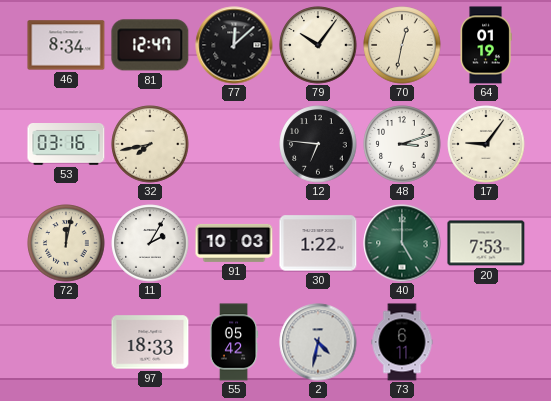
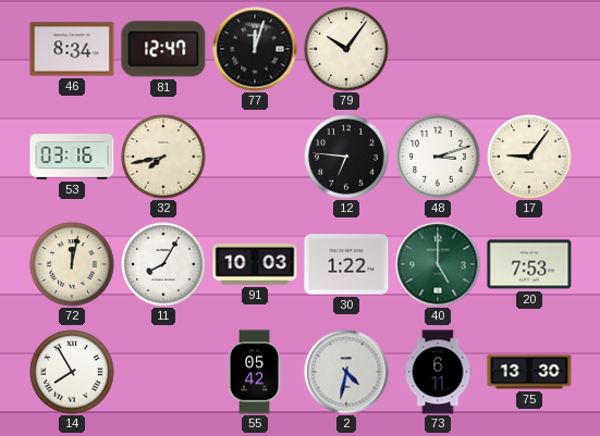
77: 12:08 -> 12:03 (255, 49)
70: 12:32 -> none (402, 45)
64: 01:19 -> none (486, 45)
11: 2:05 -> 8:05 (163, 264)
14: none -> 7:55 (72, 372)
97: 18:33 -> none (150, 342)
75: none -> 13:30 (529, 372)
